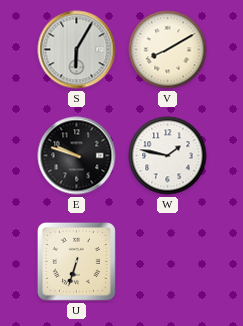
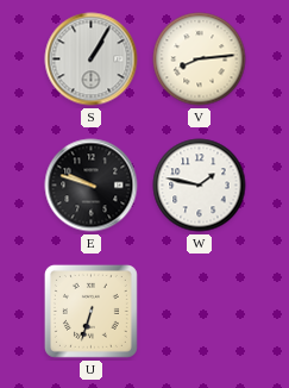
S: 6:05 -> 1:05 (92, 60)
V: 8:10 -> 8:14 (200, 60)
